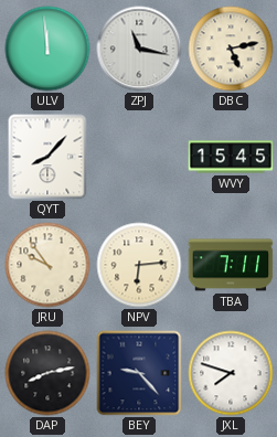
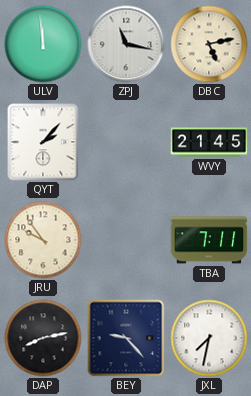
QYT: 8:07 -> 2:07 (43, 142)
WVY: 15:45 -> 21:45 (209, 142)
NPV: 6:14 -> none (139, 265)
JXL: 7:48 -> 7:32 (209, 338)
